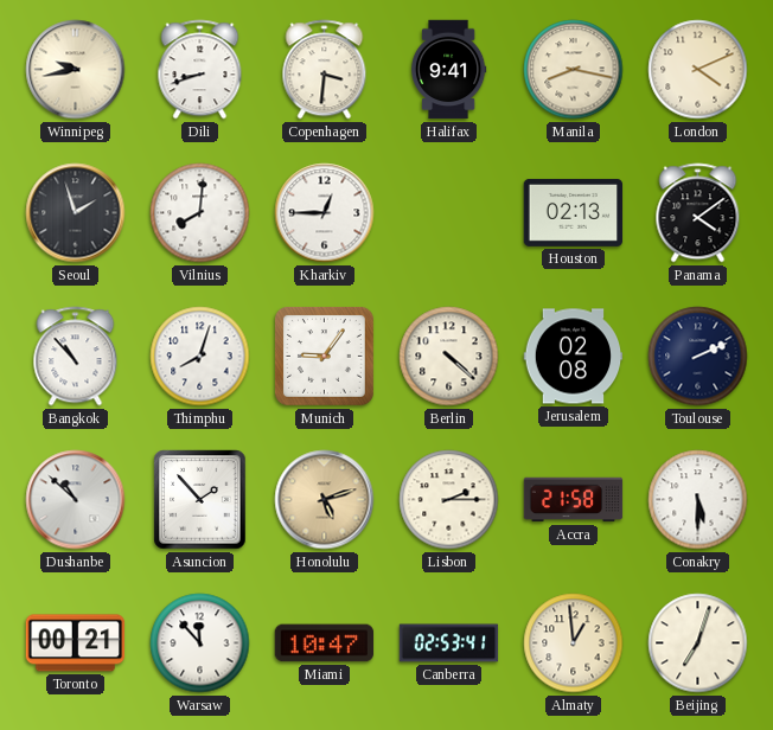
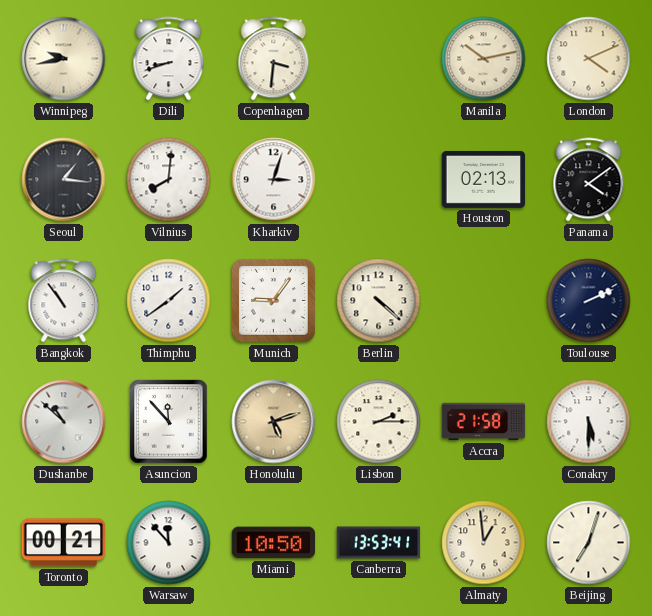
Halifax: 9:41 -> none (448, 70)
Manila: 8:17 -> 10:13 (484, 59)
Seoul: 1:57 -> 1:16 (64, 180)
Kharkiv: 12:45 -> 3:03 (274, 180)
Bangkok: 10:53 -> 10:54 (64, 301)
Thimphu: 8:03 -> 1:39 (169, 301)
Jerusalem: 02:08 -> none (574, 357)
Asuncion: 1:53 -> 11:53 (169, 422)
Miami: 10:47 -> 10:50 (274, 543)
Canberra: 02:53 -> 13:53 (379, 543)
